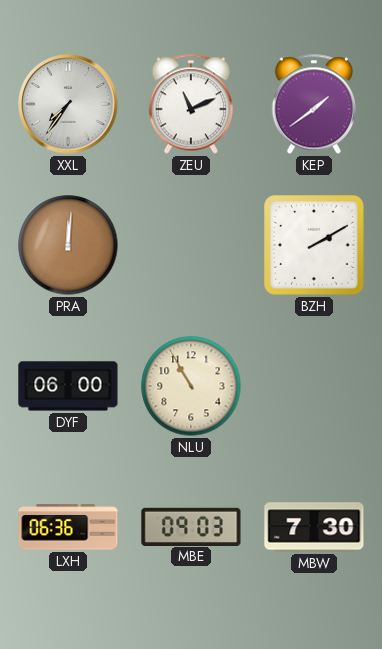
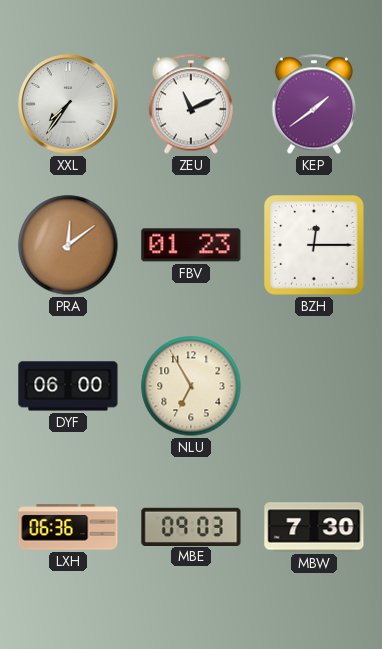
PRA: 12:01 -> 12:09 (68, 245)
FBV: none -> 01:23 (191, 245)
BZH: 2:10 -> 12:15 (314, 245)
NLU: 10:55 -> 6:55 (191, 386)
